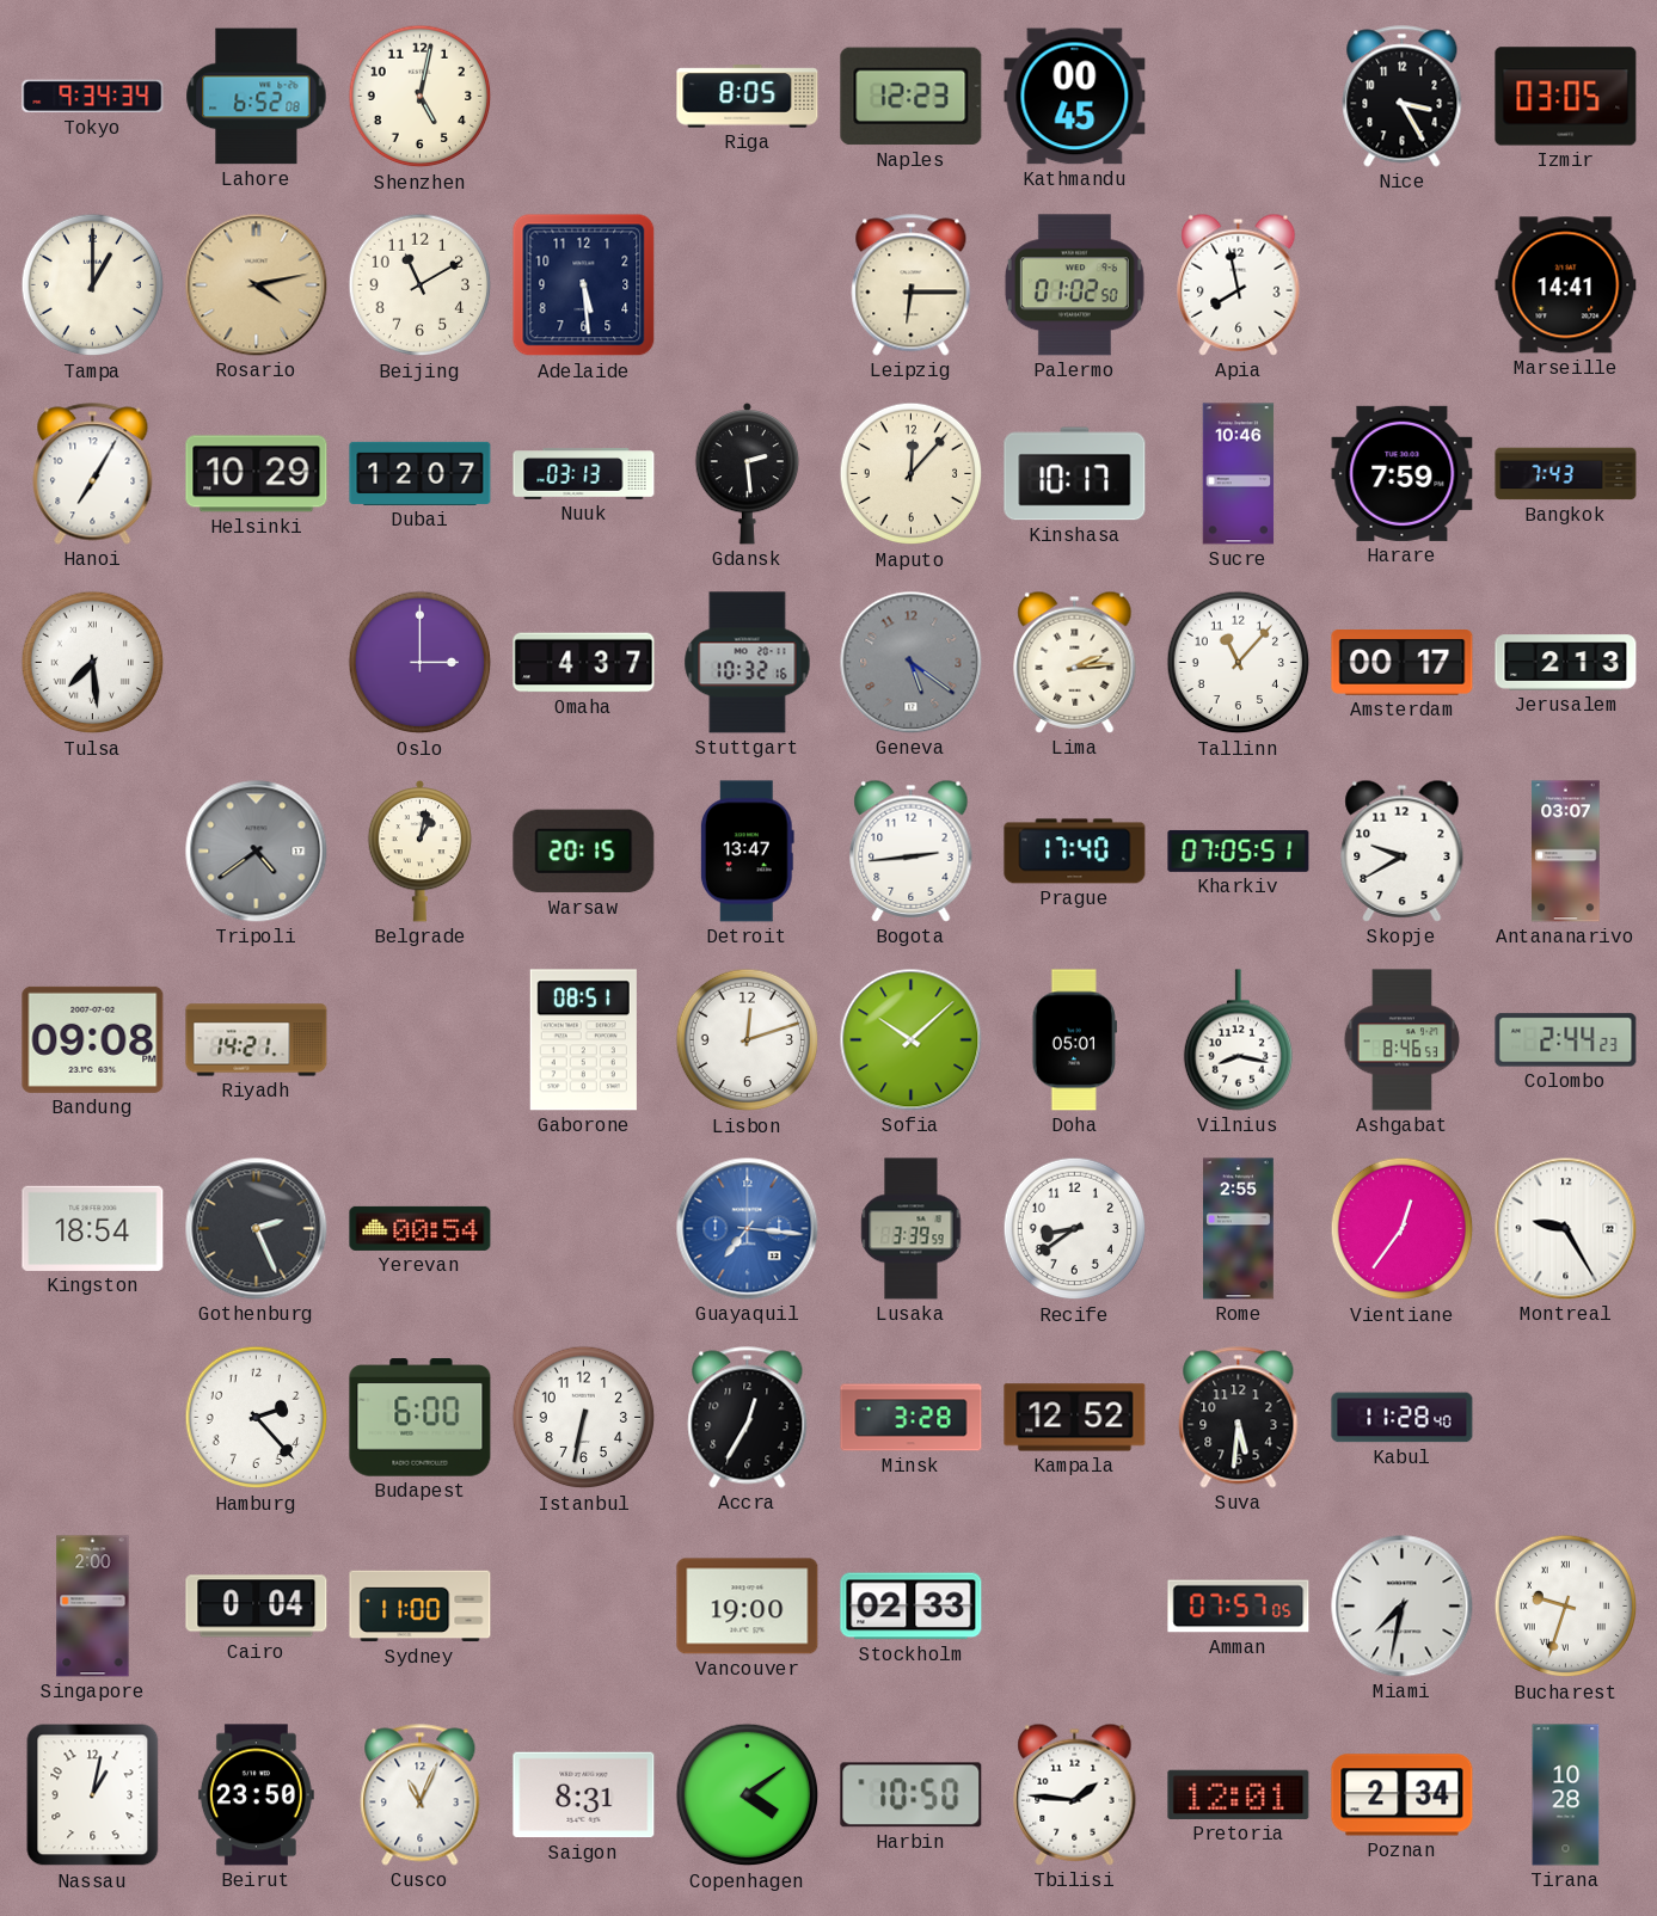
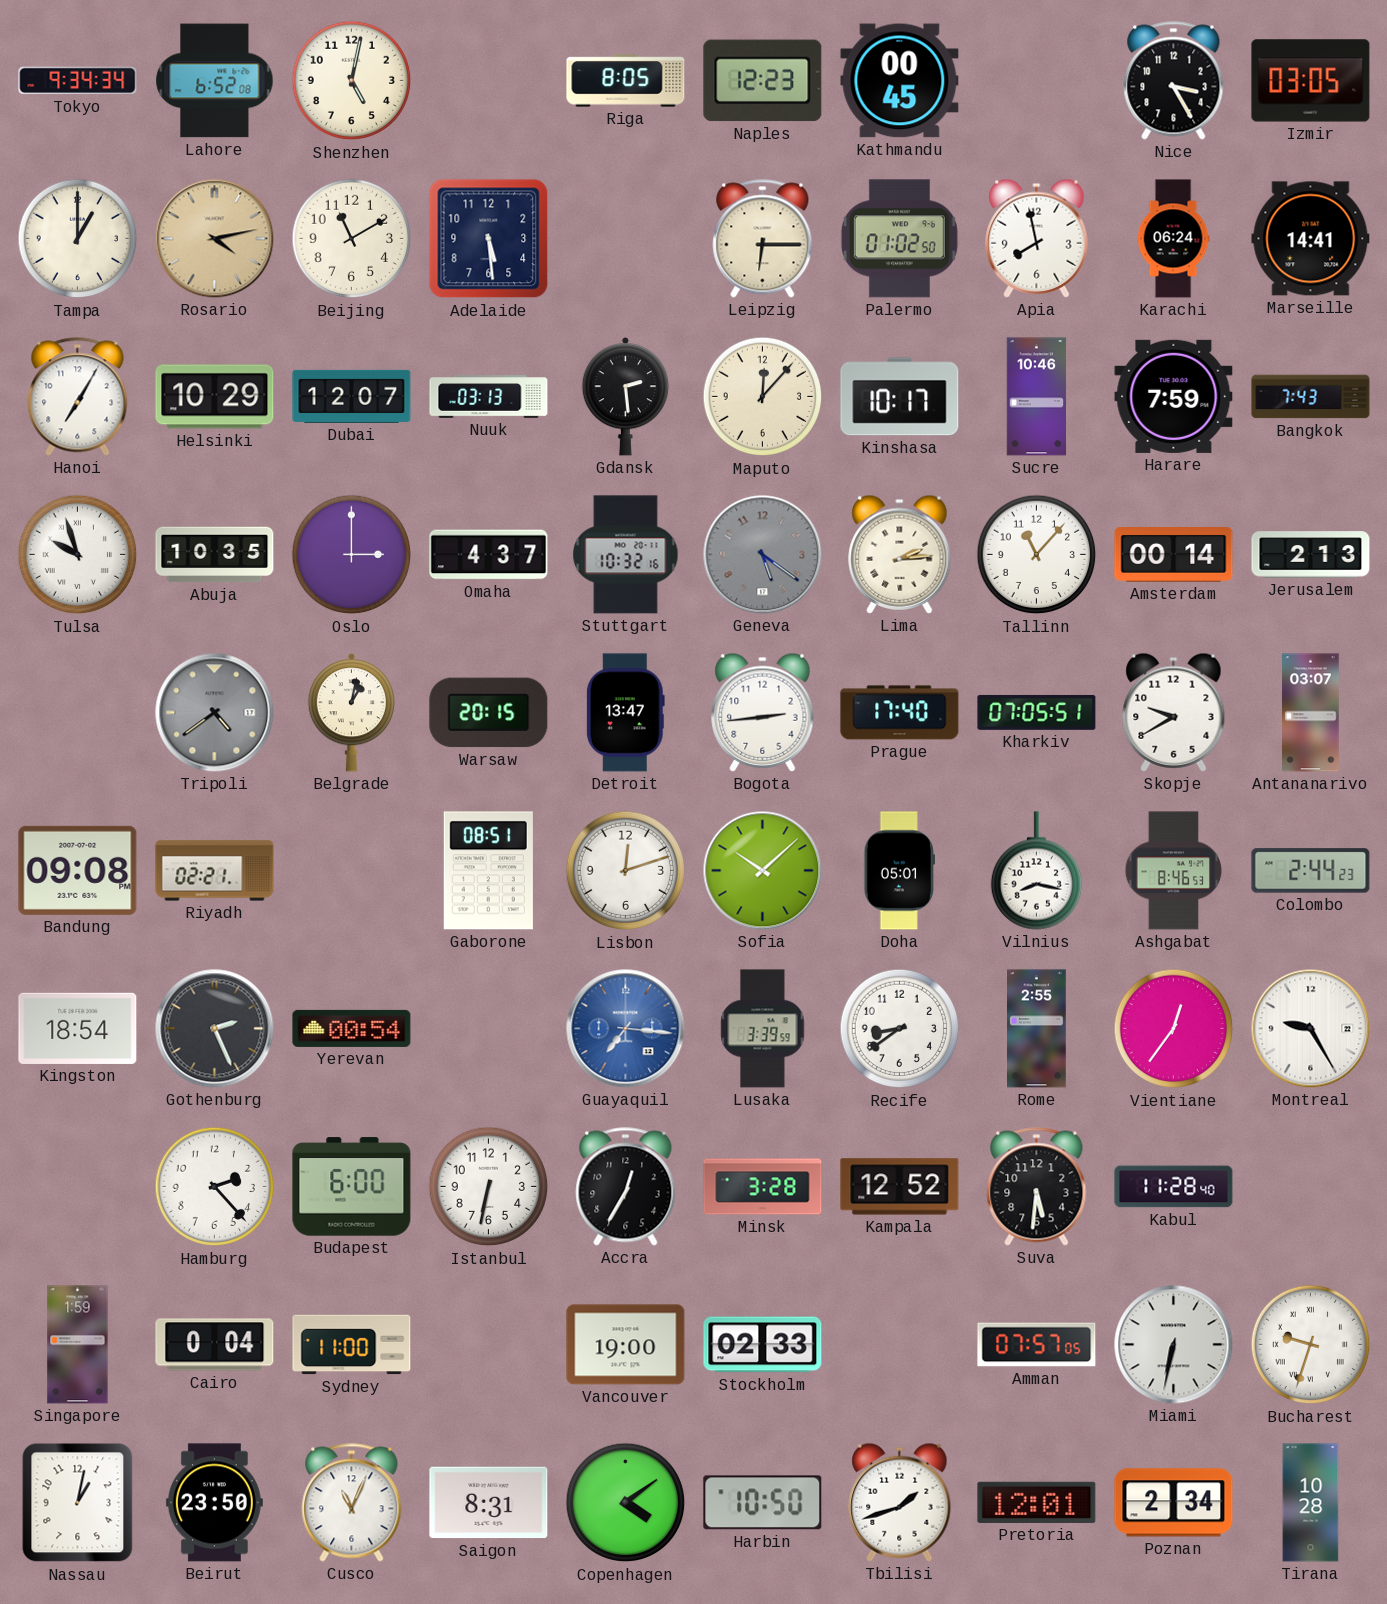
Karachi: none -> 06:24 (1173, 239)
Tulsa: 7:29 -> 9:57 (78, 555)
Abuja: none -> 10:35 (215, 555)
Amsterdam: 00:17 -> 00:14 (1174, 555)
Riyadh: 14:21 -> 02:21 (215, 871)
Singapore: 2:00 -> 1:59 (78, 1345)
Miami: 7:32 -> 6:32 (1174, 1345)
Tbilisi: 1:46 -> 1:42 (900, 1502)
